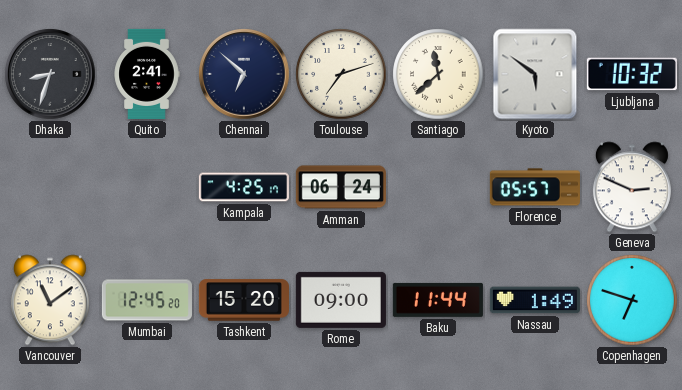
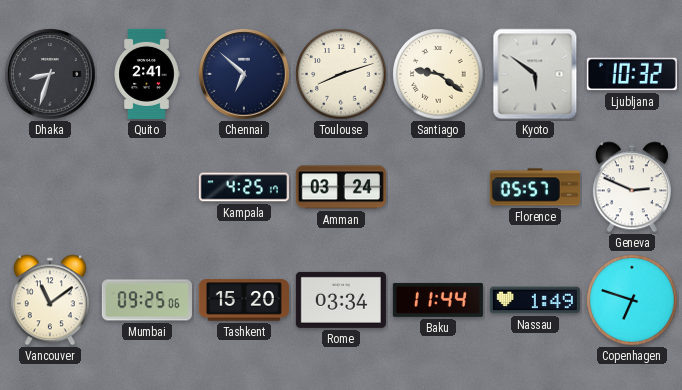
Toulouse: 7:12 -> 8:12 (341, 74)
Santiago: 11:38 -> 9:21 (438, 74)
Amman: 06:24 -> 03:24 (341, 187)
Mumbai: 12:45 -> 09:25 (147, 300)
Rome: 09:00 -> 03:34 (341, 300)
